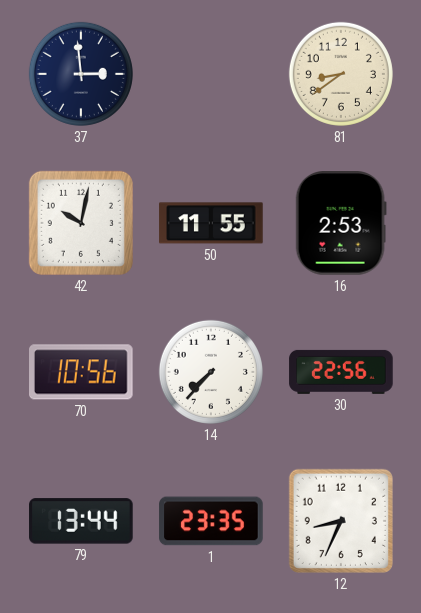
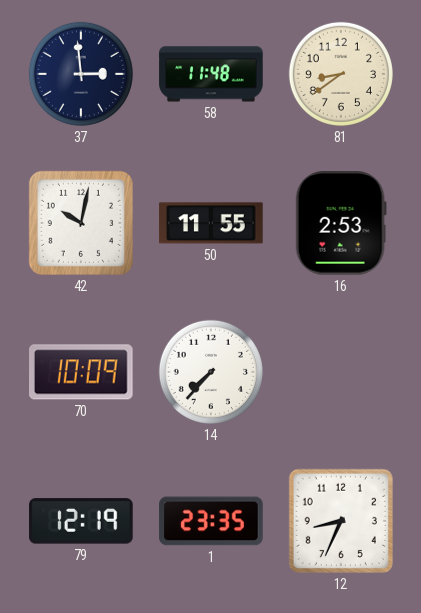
58: none -> 11:48 (211, 74)
70: 10:56 -> 10:09 (82, 372)
30: 22:56 -> none (341, 372)
79: 13:44 -> 12:19 (81, 521)
